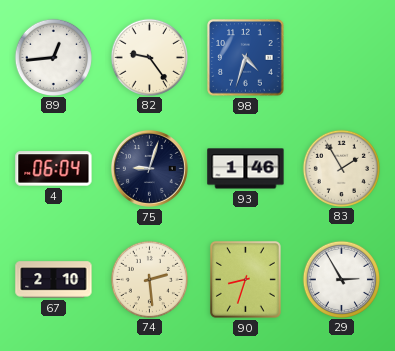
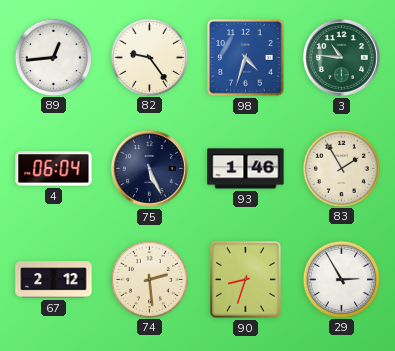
3: none -> 10:46 (341, 57)
75: 9:03 -> 5:26 (149, 168)
67: 2:10 -> 2:12 (54, 280)
